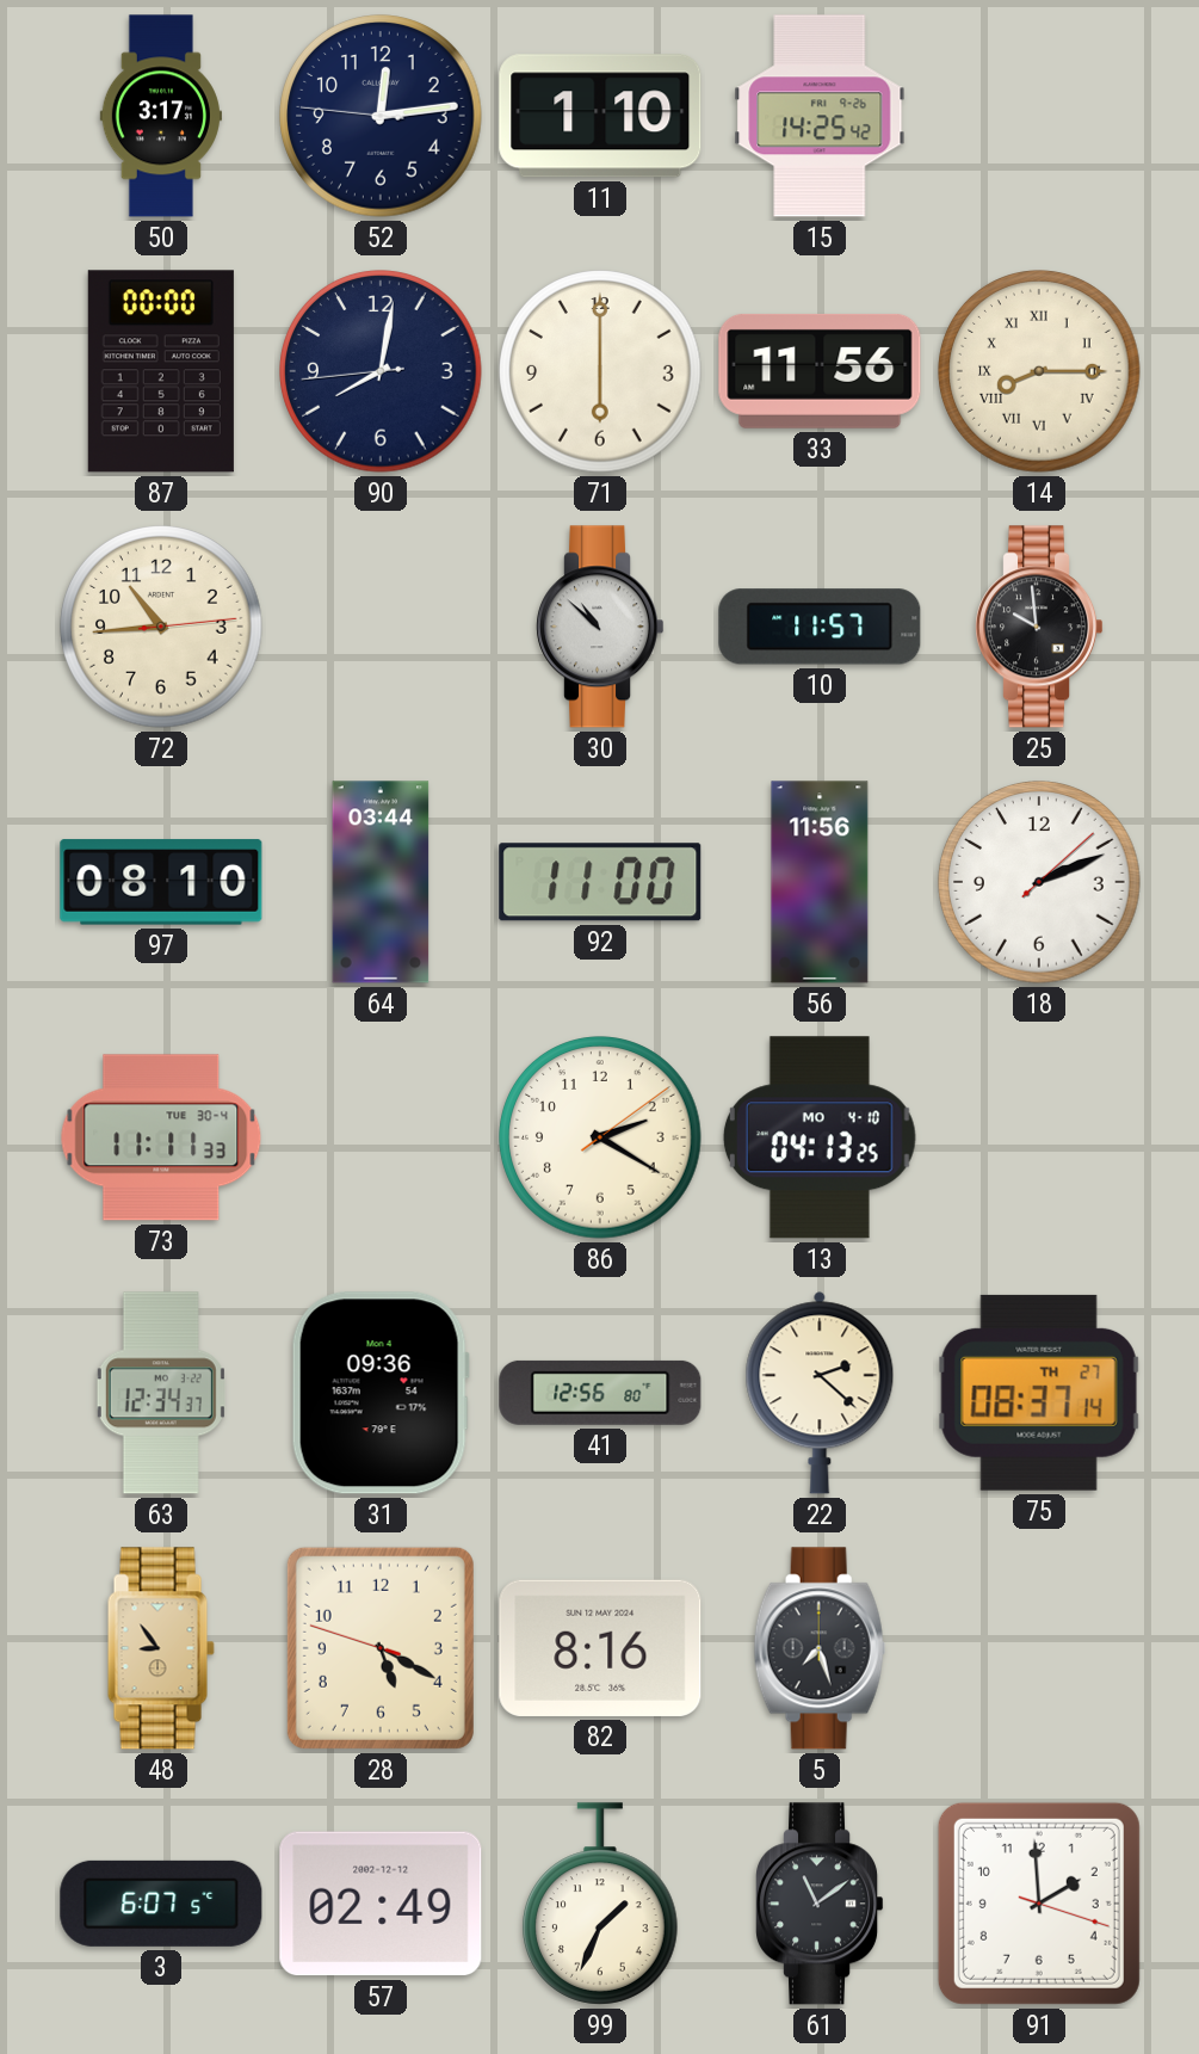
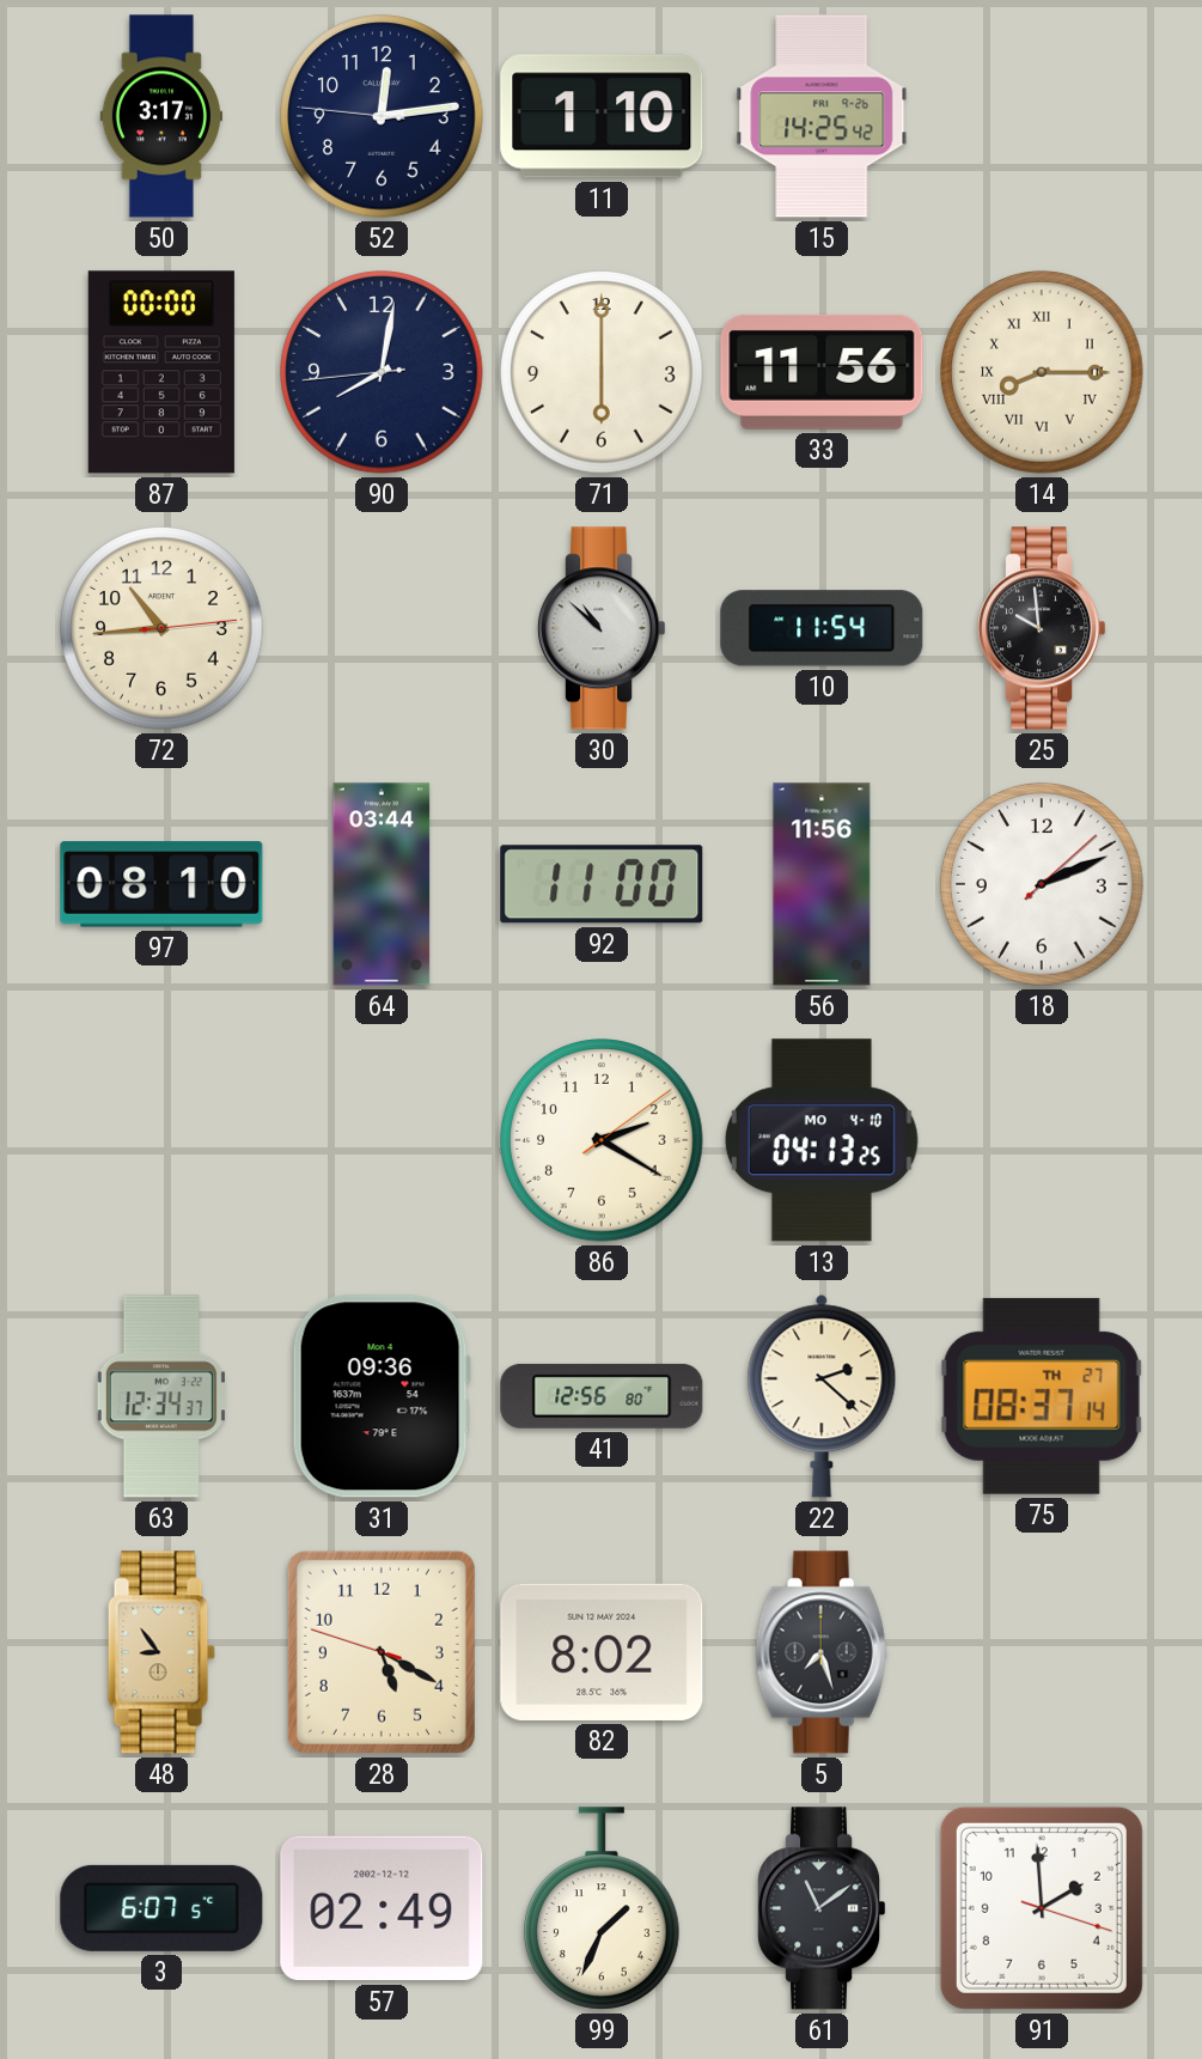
10: 11:57 -> 11:54 (822, 628)
73: 11:11 -> none (161, 1137)
82: 8:16 -> 8:02 (602, 1652)
